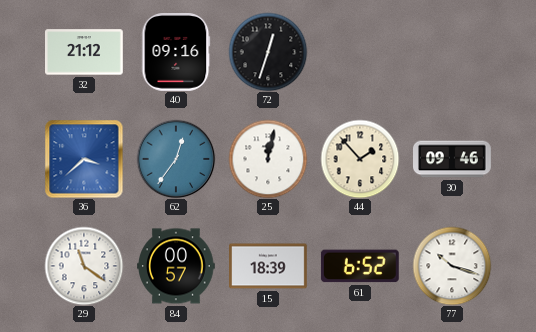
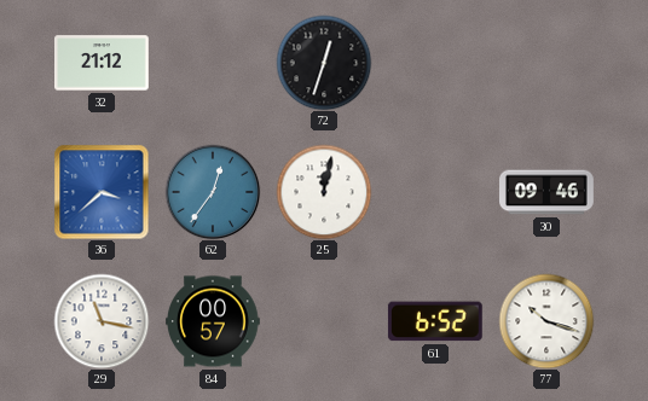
40: 09:16 -> none (176, 53)
44: 1:53 -> none (360, 159)
29: 11:21 -> 11:17 (102, 321)
15: 18:39 -> none (269, 266)
